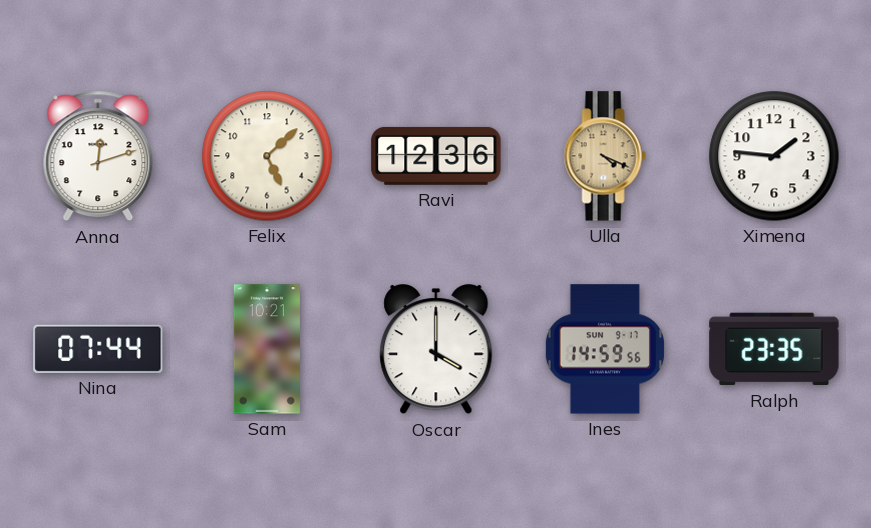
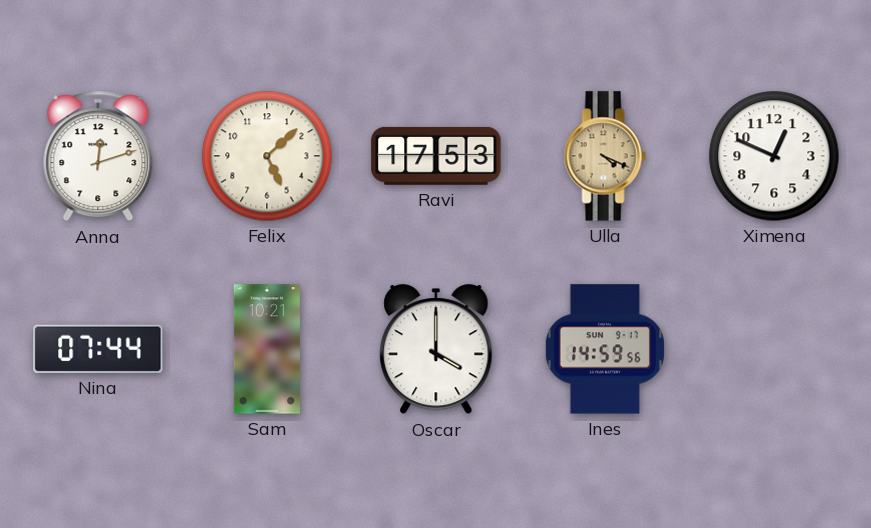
Ravi: 12:36 -> 17:53 (436, 156)
Ximena: 1:46 -> 12:49 (774, 156)
Ralph: 23:35 -> none (774, 349)
